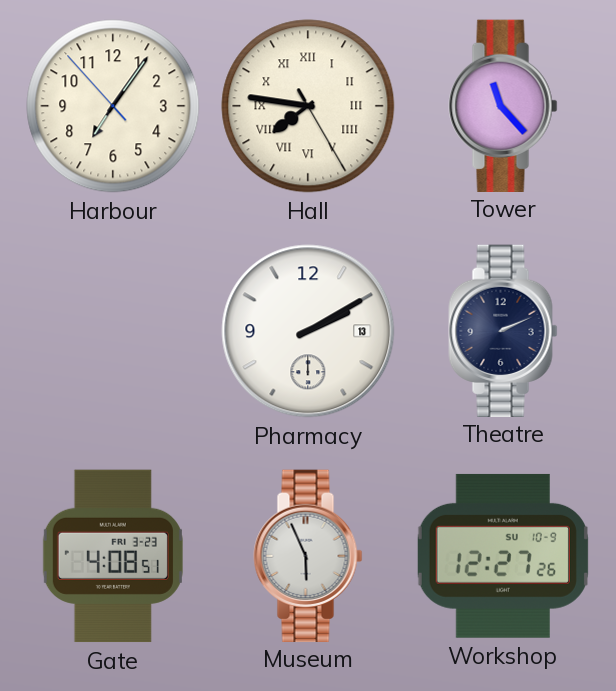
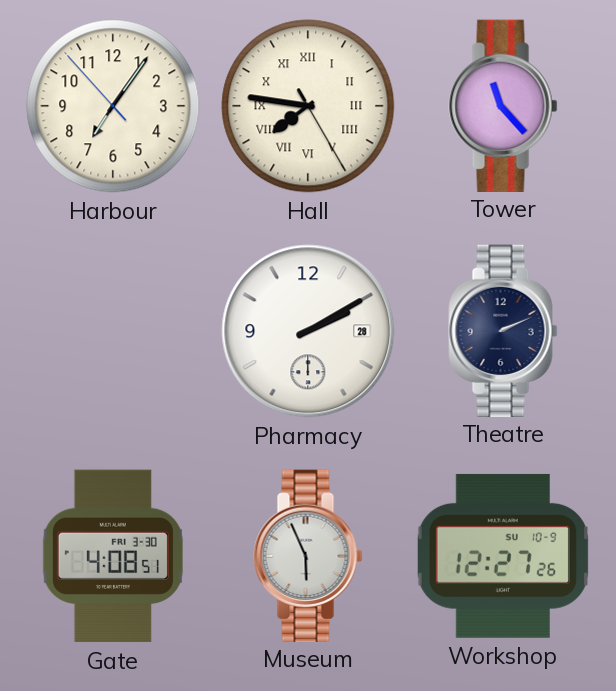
Pharmacy date: 13 -> 28 (308, 331)
Gate date: FRI 3-23 -> FRI 3-30 (113, 556)
